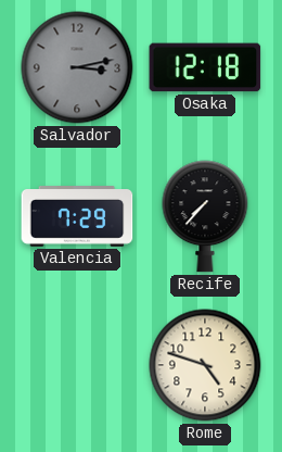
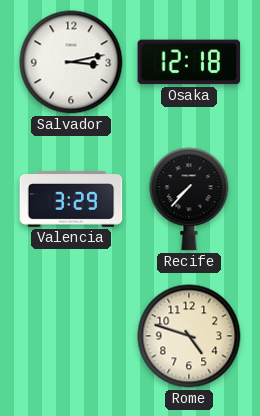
Salvador dial: grey -> white (71, 62)
Valencia: 7:29 -> 3:29 (71, 200)
